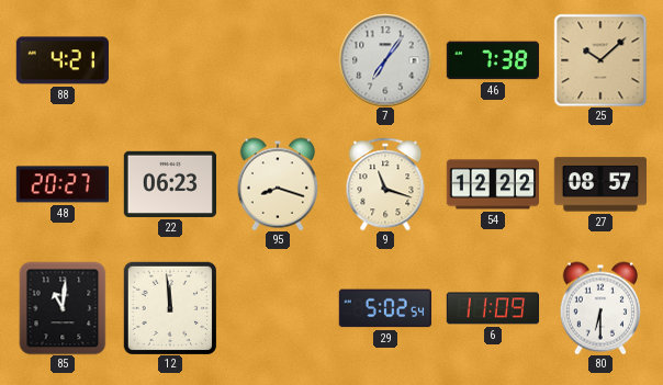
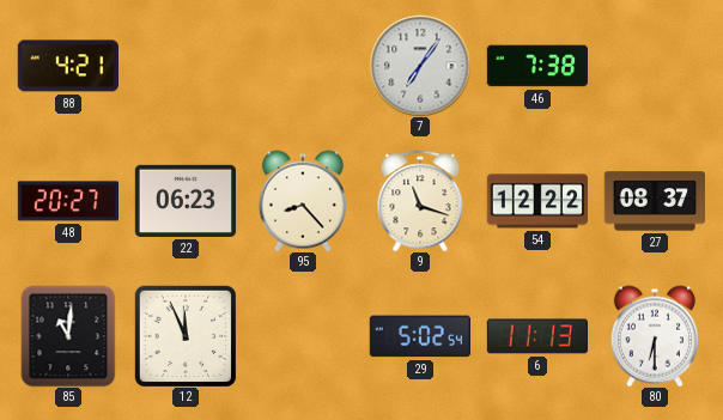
25: 10:08 -> none (600, 60)
95: 8:18 -> 8:23 (303, 201)
27: 08:57 -> 08:37 (654, 201)
12: 11:59 -> 11:56 (184, 335)
6: 11:09 -> 11:13 (536, 336)
